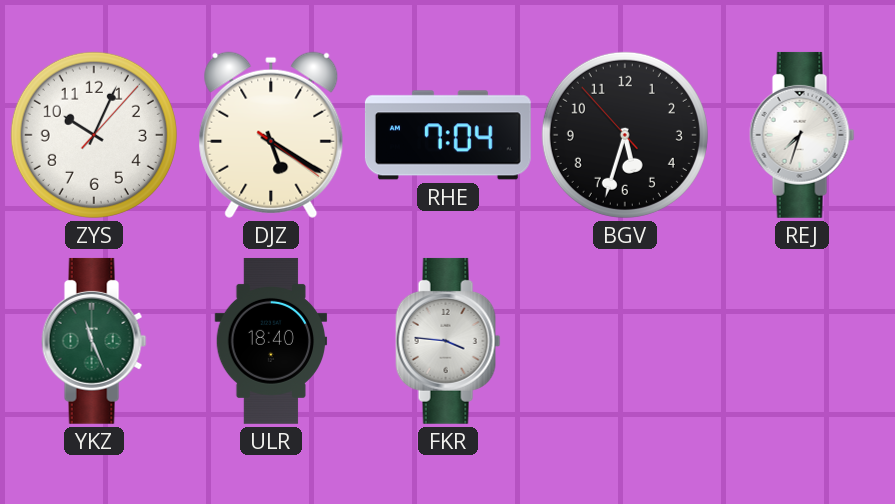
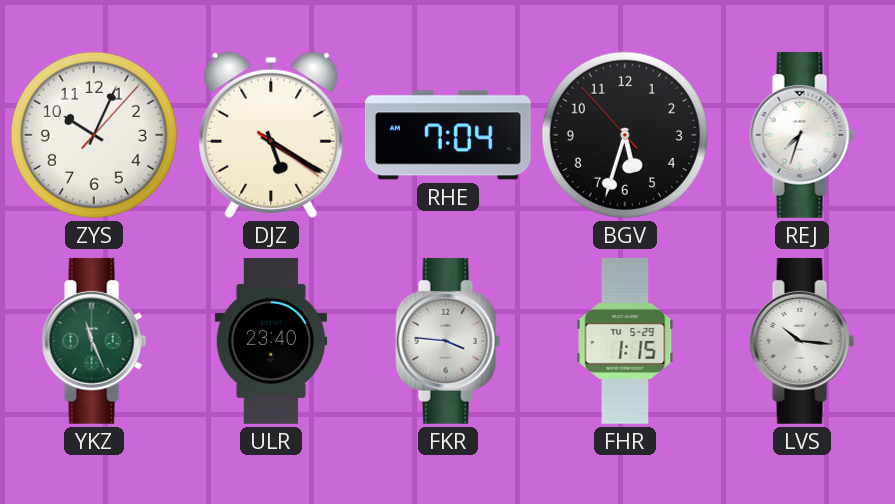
ULR: 18:40 -> 23:40 (271, 341)
FHR: none -> 1:15 (625, 341)
LVS: none -> 10:16 (802, 341)
